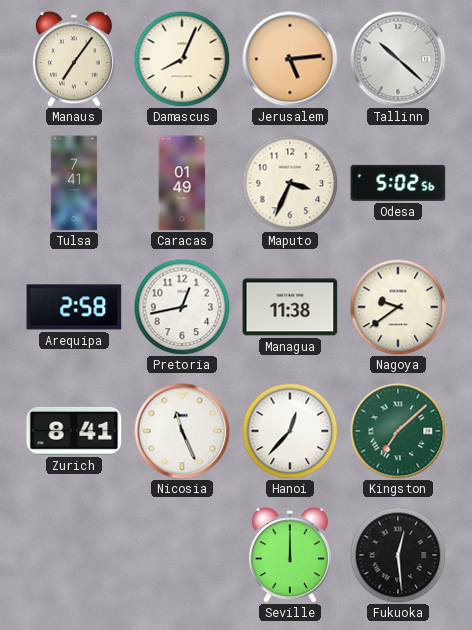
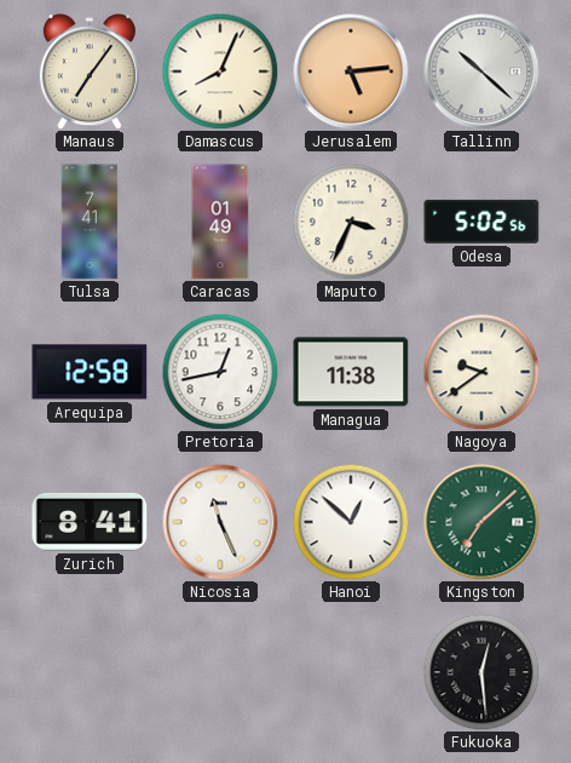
Arequipa: 2:58 -> 12:58 (90, 372)
Hanoi: 12:37 -> 12:52 (351, 522)
Seville: 12:00 -> none (290, 555)
